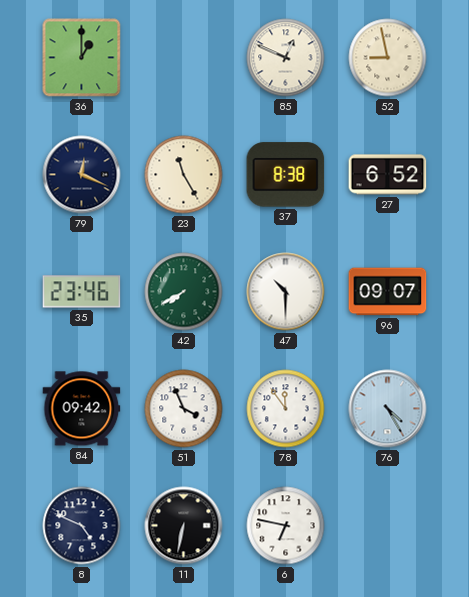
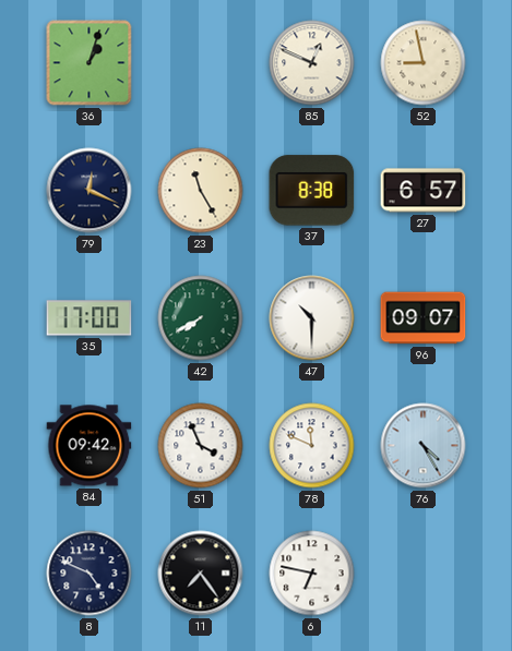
36: 1:00 -> 1:03 (90, 63)
27: 6:52 -> 6:57 (424, 191)
35: 23:46 -> 17:00 (90, 318)
78: 11:54 -> 11:49 (312, 446)
11: 6:32 -> 7:24 (201, 574)
